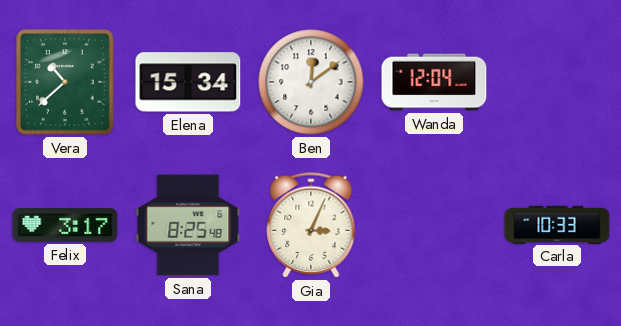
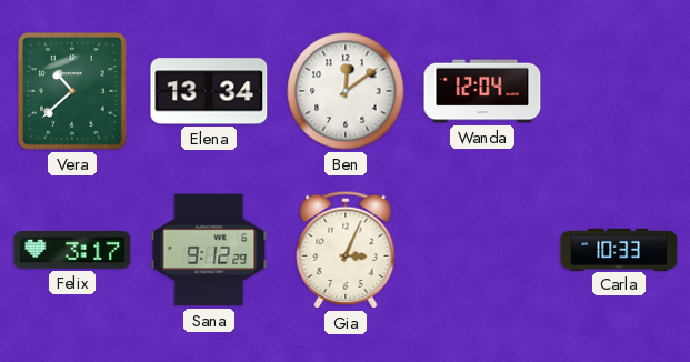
Elena: 15:34 -> 13:34 (209, 91)
Sana: 8:25 -> 9:12 (209, 250)
